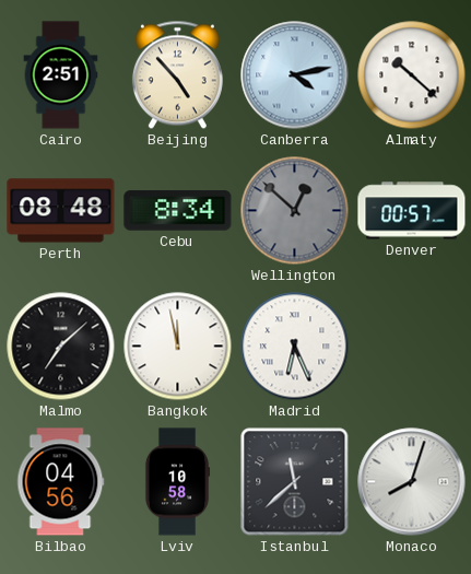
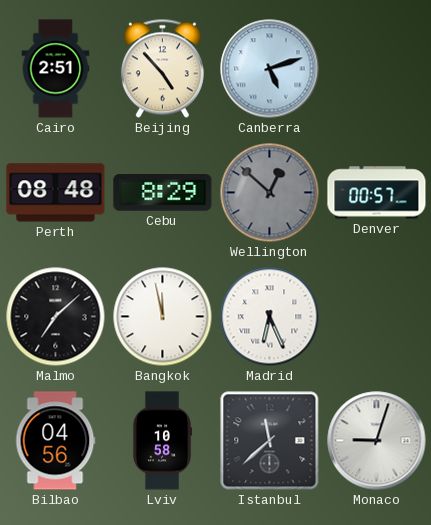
Canberra: 4:13 -> 5:12 (270, 69)
Almaty: 10:22 -> none (412, 75)
Cebu: 8:34 -> 8:29 (163, 193)
Monaco: 8:03 -> 9:03 (377, 441)
